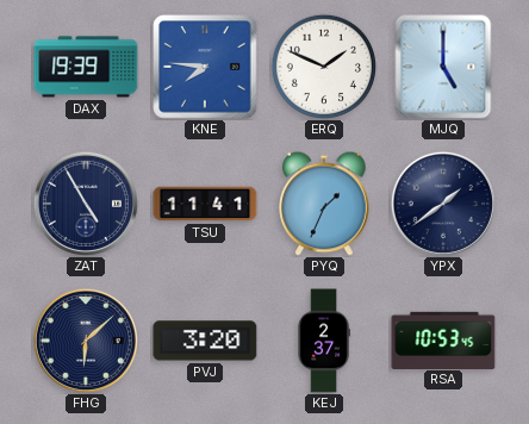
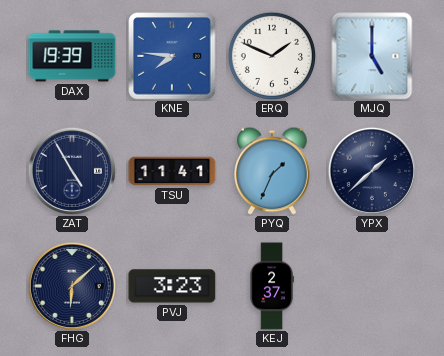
YPX: 1:39 -> 1:38 (372, 171)
PVJ: 3:20 -> 3:23 (172, 286)
RSA: 10:53 -> none (443, 339)
